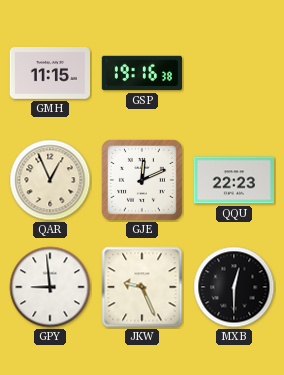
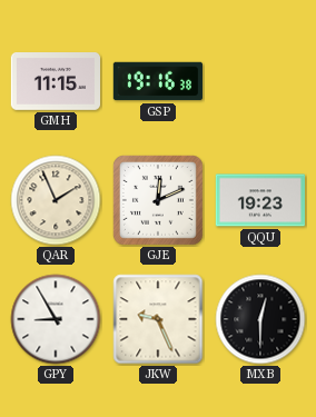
QAR: 12:56 -> 1:56 (56, 200)
QQU: 22:23 -> 19:23 (259, 200)
GPY: 8:59 -> 8:55 (56, 319)
